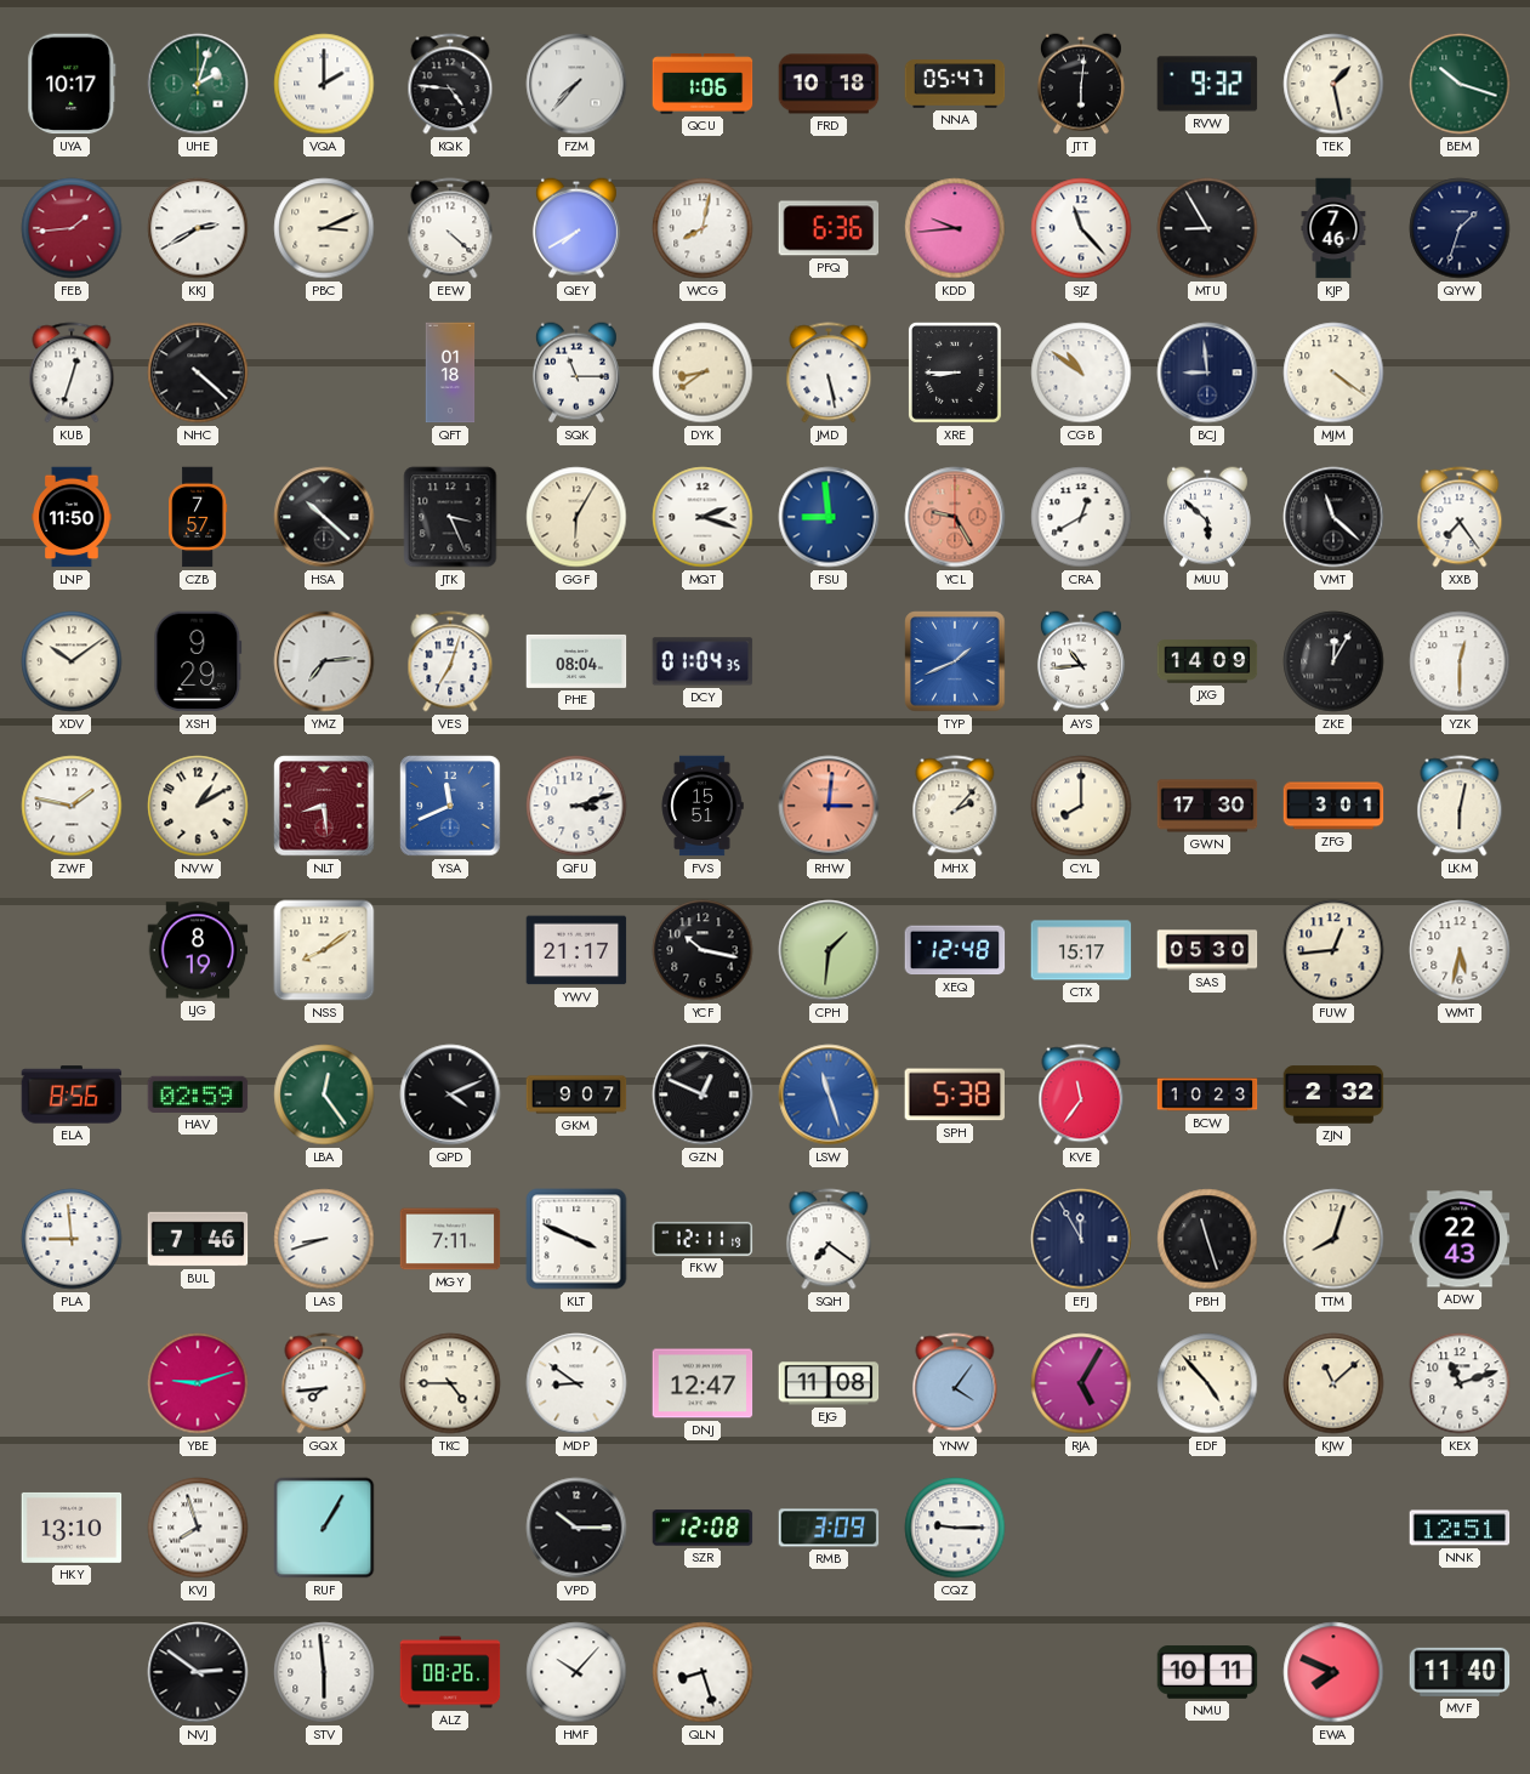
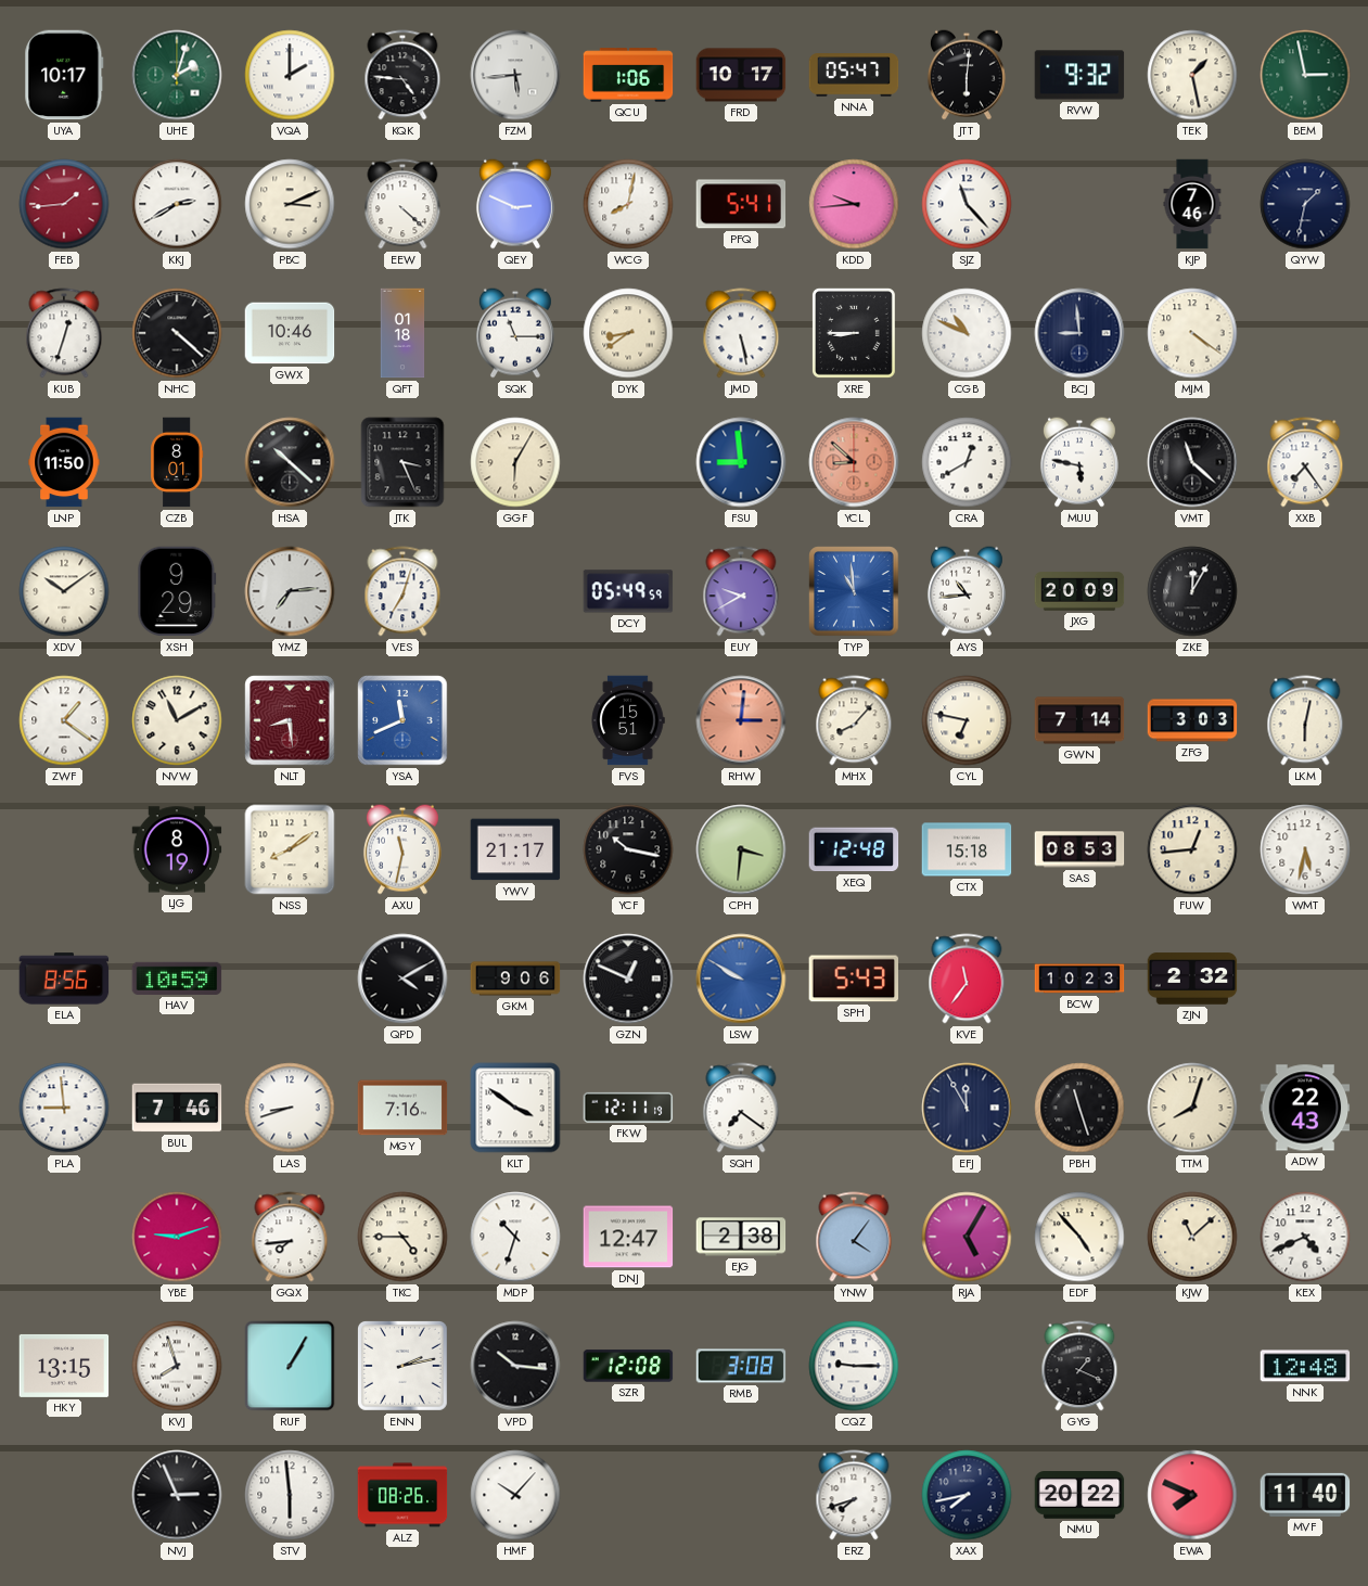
FZM: 7:37 -> 5:44 (515, 75)
FRD: 10:18 -> 10:17 (741, 75)
BEM: 10:18 -> 2:58 (1305, 75)
QEY: 7:40 -> 2:49 (515, 204)
PFQ: 6:36 -> 5:41 (741, 204)
MTU: 8:55 -> none (1207, 228)
QYW: 1:33 -> 1:32 (1305, 204)
GWX: none -> 10:46 (290, 333)
CGB: 10:51 -> 10:49 (967, 333)
CZB: 7:57 -> 8:01 (177, 462)
MQT: 2:18 -> none (703, 517)
YCL: 9:25 -> 8:52 (854, 462)
MUU: 5:52 -> 5:47 (1079, 462)
PHE: 08:04 -> none (576, 661)
DCY: 01:04 -> 05:49 (628, 591)
EUY: none -> 9:40 (741, 591)
TYP: 1:41 -> 10:59 (854, 591)
JXG: 14:09 -> 20:09 (1079, 591)
YZK: 12:30 -> none (1460, 661)
ZWF: 1:47 -> 1:21 (64, 720)
NVW: 1:10 -> 11:10 (177, 720)
QFU: 3:12 -> none (576, 806)
MHX: 2:07 -> 8:07 (854, 720)
CYL: 8:00 -> 6:47 (967, 720)
GWN: 17:30 -> 7:14 (1079, 720)
ZFG: 3:01 -> 3:03 (1192, 720)
AXU: none -> 11:32 (402, 849)
CPH: 1:31 -> 3:31 (741, 849)
CTX: 15:17 -> 15:18 (967, 849)
SAS: 05:30 -> 08:53 (1079, 849)
HAV: 02:59 -> 10:59 (177, 979)
LBA: 12:24 -> none (324, 1094)
QPD: 4:11 -> 4:10 (402, 979)
GKM: 9:07 -> 9:06 (515, 979)
LSW: 11:27 -> 9:50 (741, 979)
SPH: 5:38 -> 5:43 (853, 979)
MGY: 7:11 -> 7:16 (402, 1108)
KLT: 3:49 -> 3:51 (515, 1108)
MDP: 8:51 -> 10:33 (515, 1237)
EJG: 11:08 -> 2:38 (741, 1237)
KEX: 11:12 -> 4:41 (1305, 1237)
HKY: 13:10 -> 13:15 (64, 1366)
ENN: none -> 2:13 (402, 1366)
VPD: 10:15 -> 10:16 (515, 1366)
RMB: 3:09 -> 3:08 (741, 1366)
GYG: none -> 1:19 (1079, 1366)
NNK: 12:51 -> 12:48 (1305, 1366)
NVJ: 2:51 -> 2:56 (177, 1495)
QLN: 8:27 -> none (703, 1672)
ERZ: none -> 7:42 (854, 1495)
XAX: none -> 7:43 (967, 1495)
NMU: 10:11 -> 20:22 (1079, 1495)
